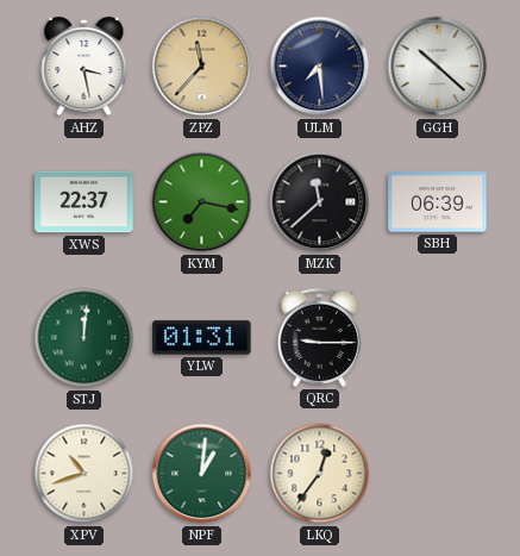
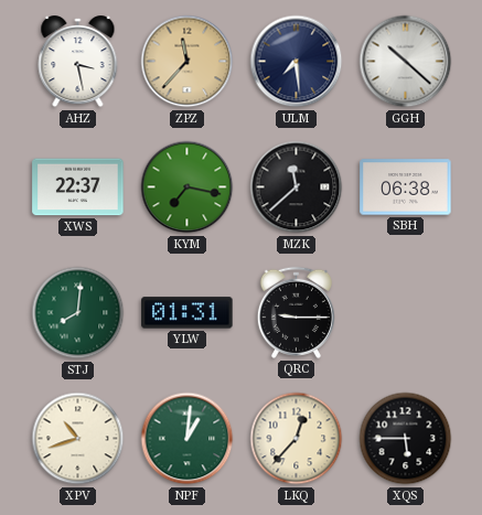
SBH: 06:39 -> 06:38 (406, 187)
STJ: 12:01 -> 8:01 (78, 313)
LKQ: 12:36 -> 12:37 (297, 439)
XQS: none -> 5:45 (406, 439)
